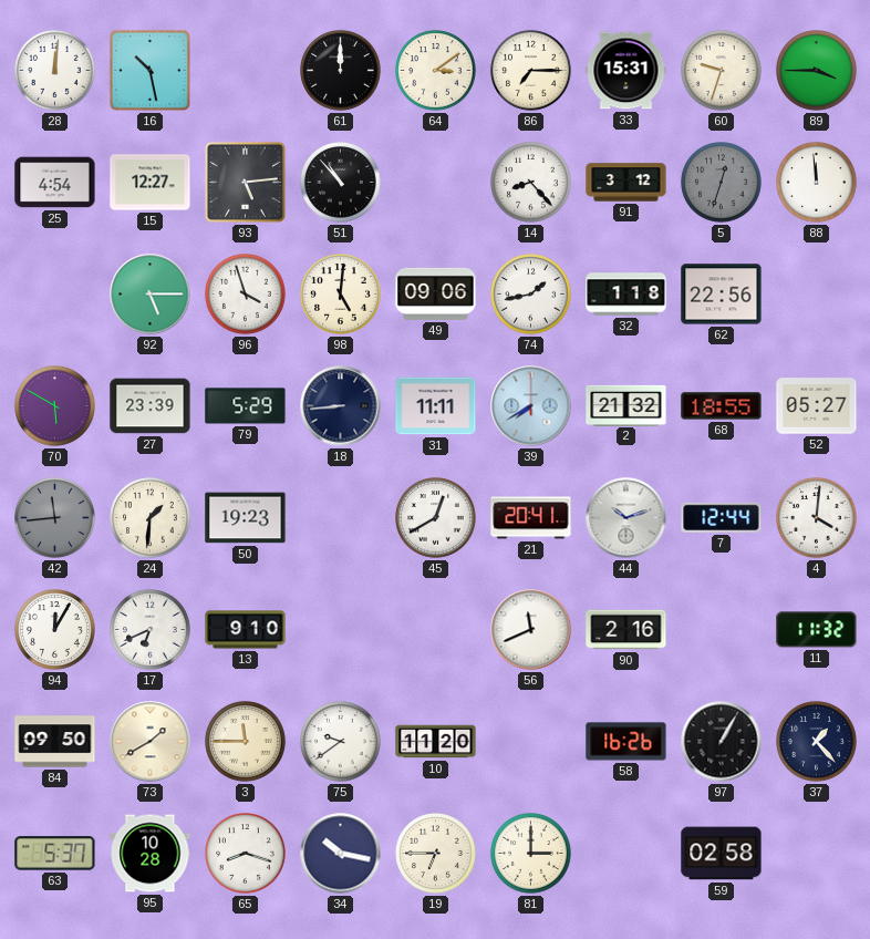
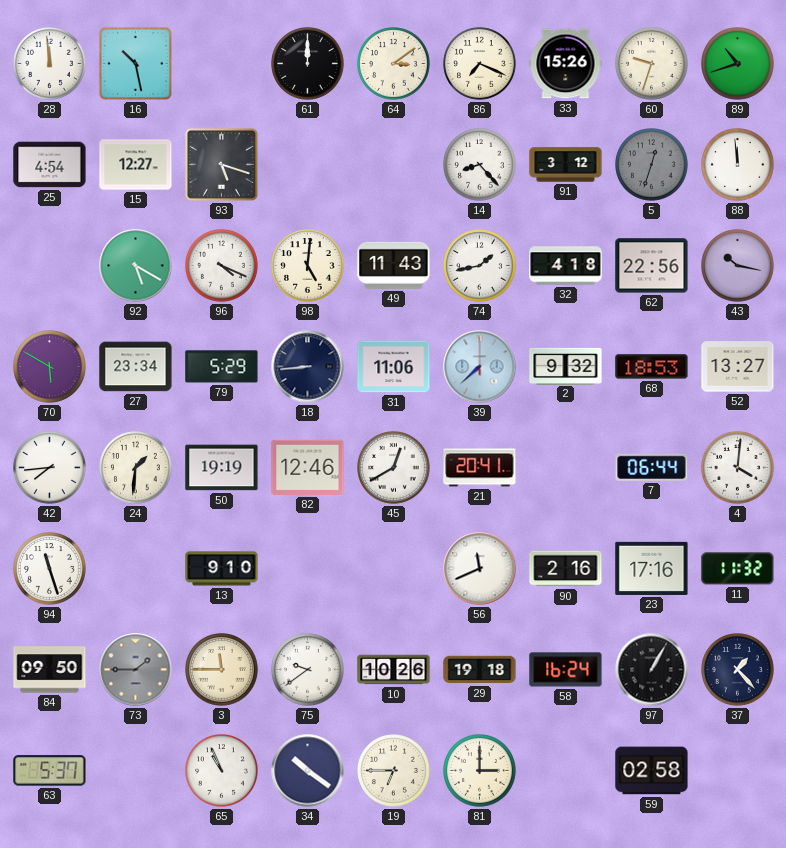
28: 12:01 -> 11:59 (50, 64)
86: 7:15 -> 7:19 (480, 64)
33: 15:31 -> 15:26 (566, 64)
89: 3:45 -> 10:42 (738, 64)
93: 5:14 -> 5:18 (221, 164)
51: 10:53 -> none (341, 183)
92: 5:15 -> 5:20 (136, 266)
96: 3:57 -> 4:19 (222, 266)
49: 09:06 -> 11:43 (394, 265)
32: 1:18 -> 4:18 (566, 266)
43: none -> 10:17 (738, 266)
27: 23:39 -> 23:34 (136, 367)
31: 11:11 -> 11:06 (394, 367)
39: 7:40 -> 7:38 (480, 367)
2: 21:32 -> 9:32 (566, 366)
68: 18:55 -> 18:53 (652, 367)
52: 05:27 -> 13:27 (738, 367)
42: 11:44 -> 7:44 (50, 468)
42 dial: grey -> white (50, 468)
50: 19:23 -> 19:19 (222, 468)
82: none -> 12:46 (308, 467)
44: 10:12 -> none (626, 518)
7: 12:44 -> 06:44 (652, 467)
94: 12:05 -> 11:27 (50, 569)
17: 6:41 -> none (151, 630)
23: none -> 17:16 (652, 568)
73: 1:40 -> 1:45 (136, 670)
73 dial: cream -> grey (136, 670)
10: 11:20 -> 10:26 (394, 670)
29: none -> 19:18 (480, 670)
58: 16:26 -> 16:24 (566, 670)
95: 10:28 -> none (151, 854)
65: 8:18 -> 10:56 (222, 771)
34: 10:17 -> 10:21 (308, 771)
